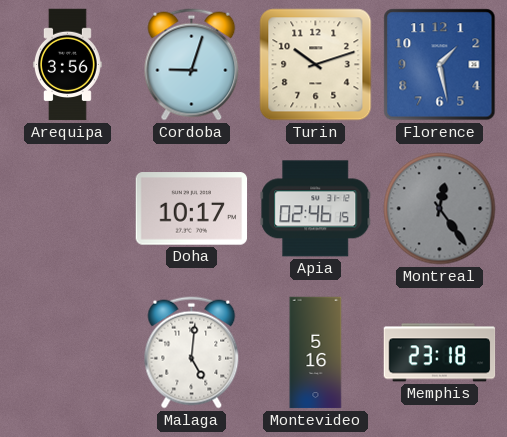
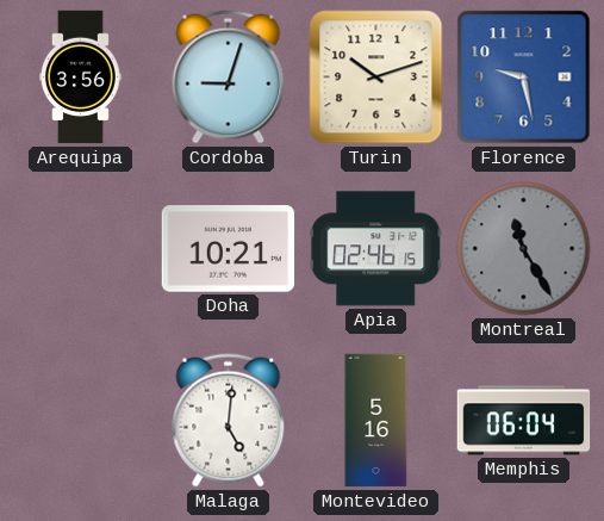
Florence: 1:28 -> 9:28 (524, 77)
Doha: 10:17 -> 10:21 (229, 249)
Montreal: 12:24 -> 11:25 (524, 249)
Memphis: 23:18 -> 06:04 (524, 421)
